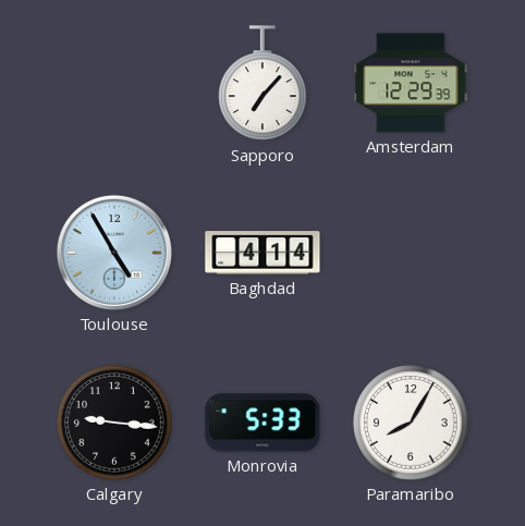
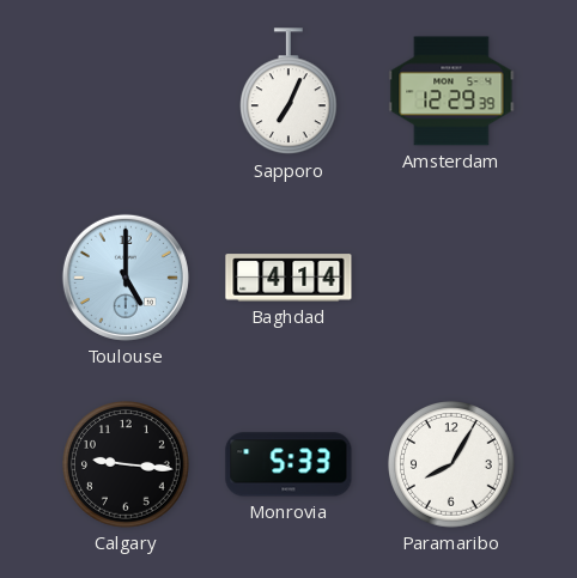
Sapporo: 7:07 -> 7:04 (290, 92)
Toulouse: 4:55 -> 5:00 (126, 278)
